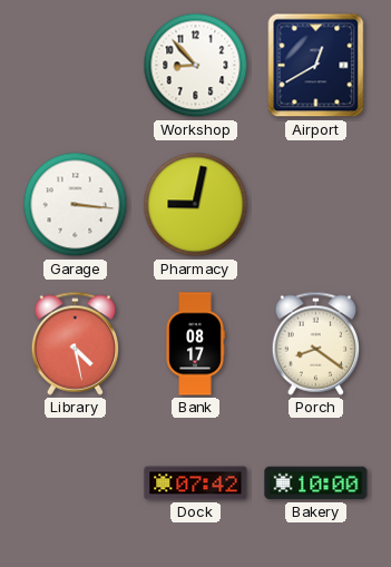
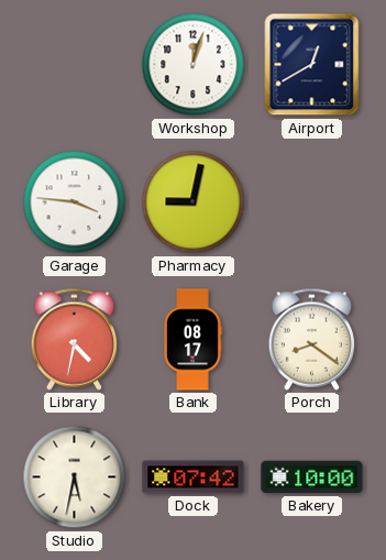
Workshop: 8:53 -> 12:03 (194, 65)
Garage: 3:16 -> 3:46 (75, 202)
Library: 4:28 -> 4:32 (74, 339)
Studio: none -> 5:32 (75, 477)
